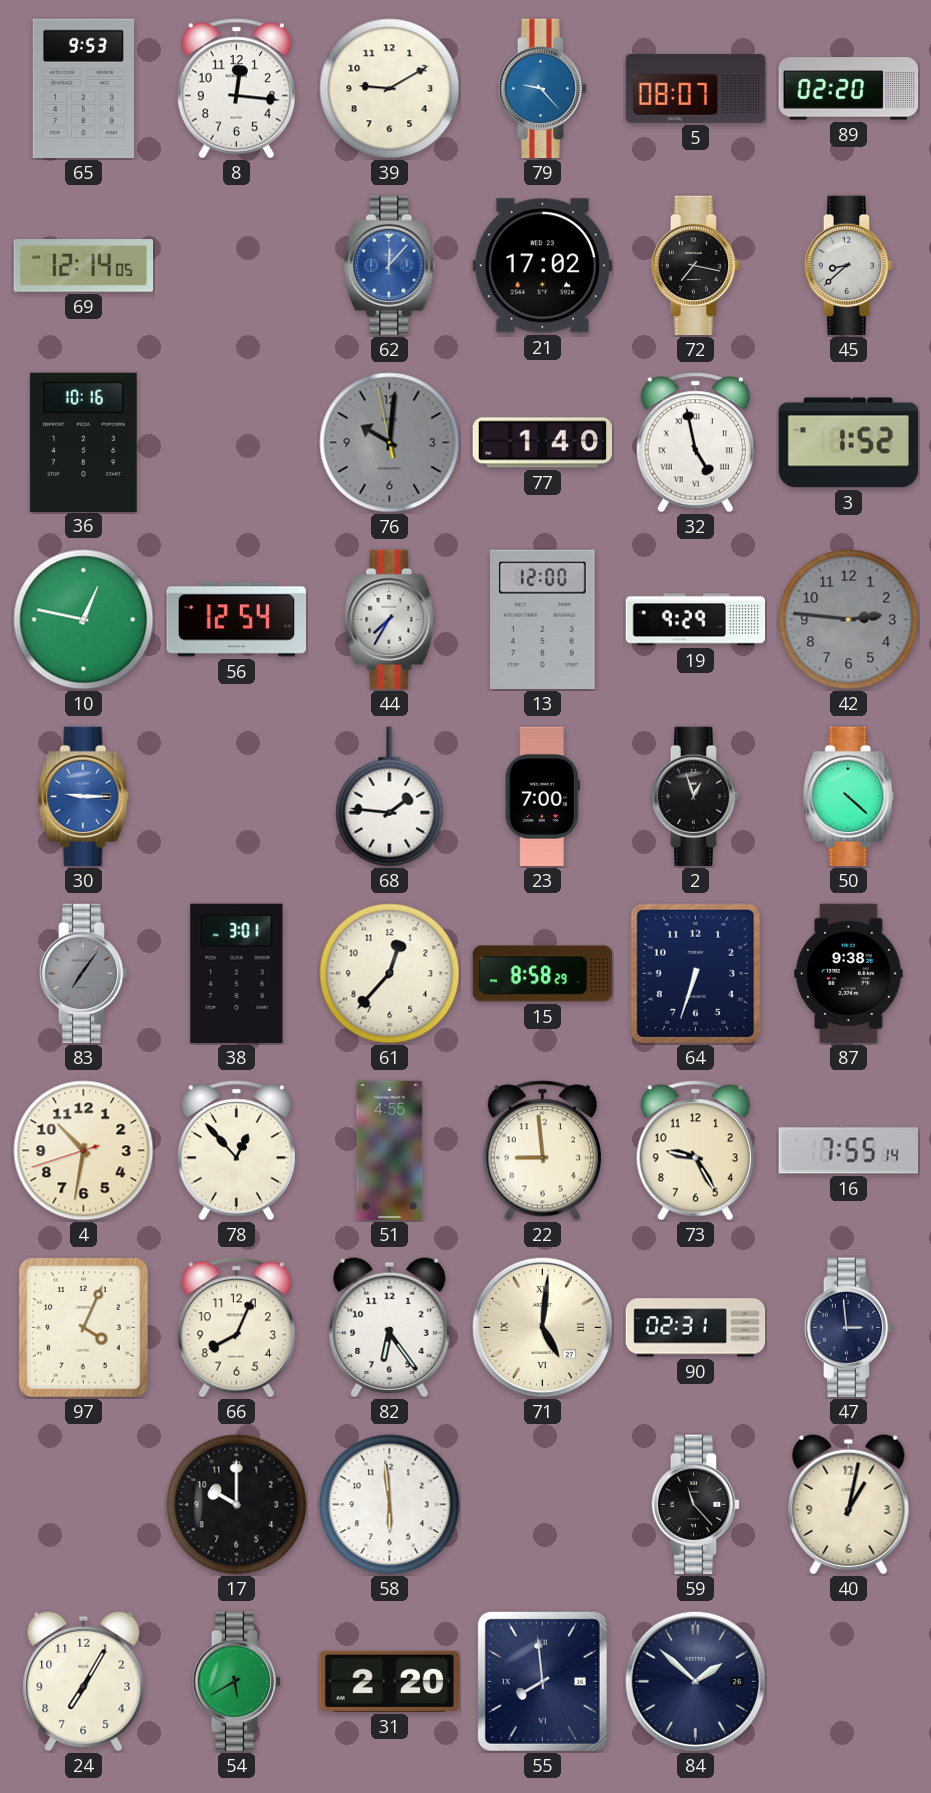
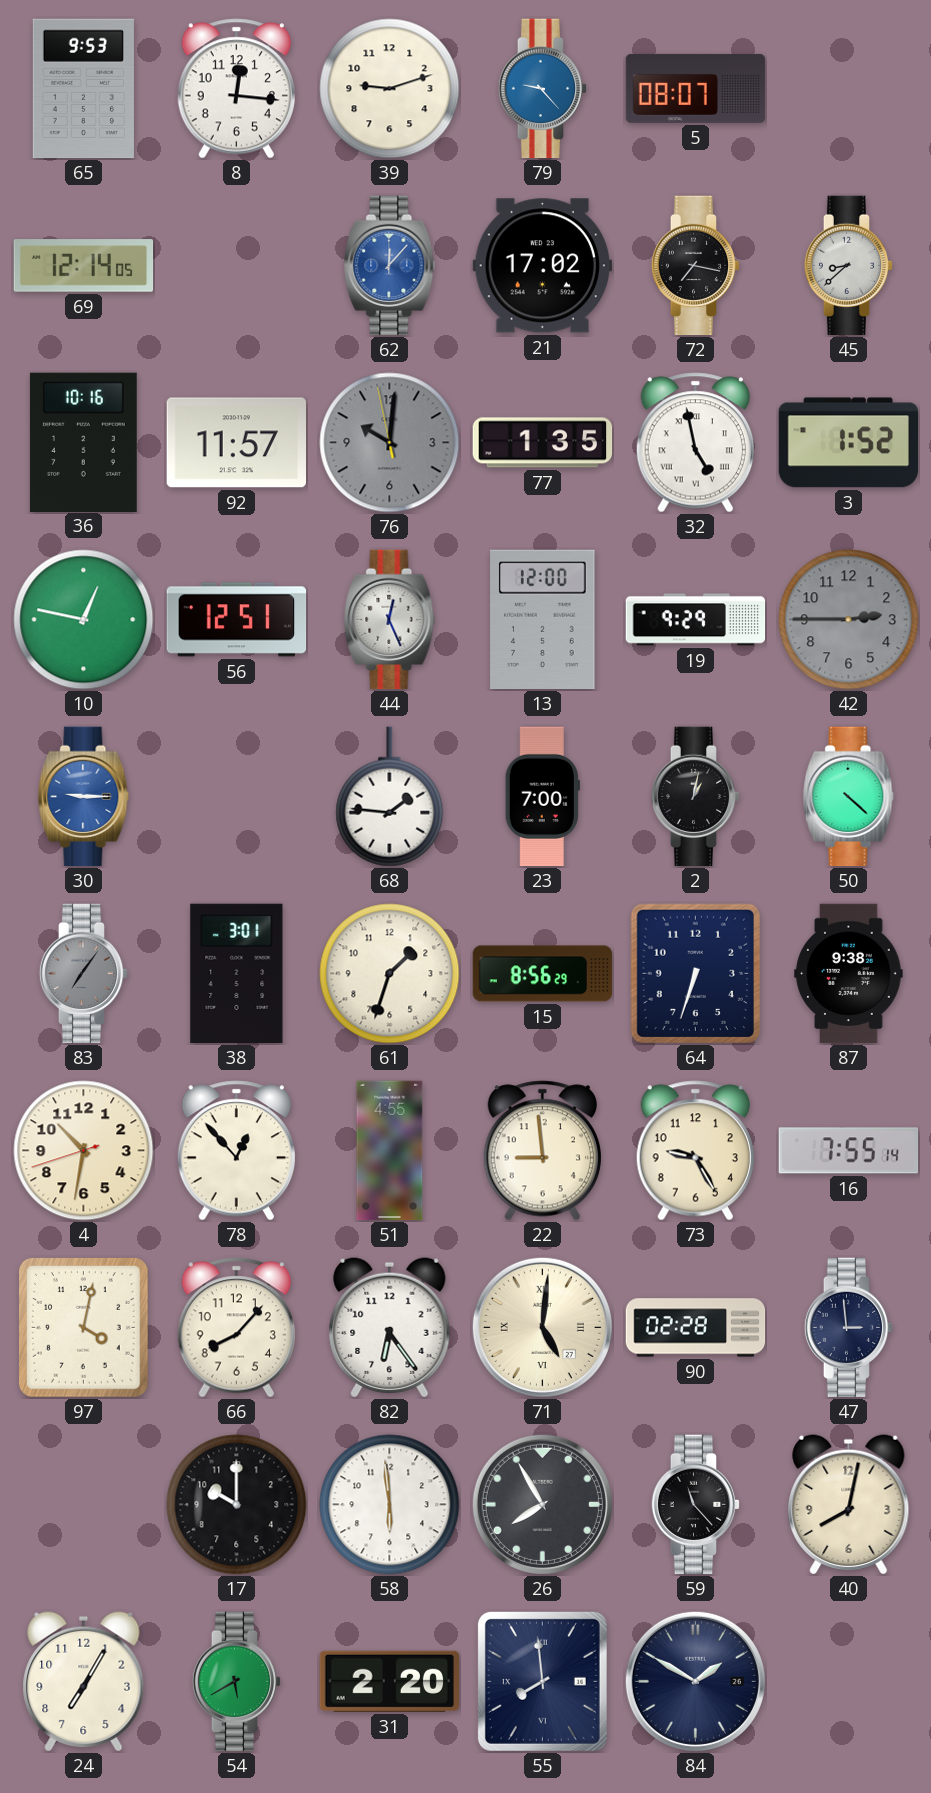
39: 9:10 -> 9:12 (390, 89)
89: 02:20 -> none (849, 89)
92: none -> 11:57 (236, 443)
77: 1:40 -> 1:35 (543, 443)
56: 12:54 -> 12:51 (237, 620)
44: 7:35 -> 12:26 (390, 620)
42: 2:46 -> 2:45 (849, 620)
2: 12:57 -> 1:02 (696, 797)
61: 12:37 -> 1:33 (390, 974)
15: 8:58 -> 8:56 (543, 974)
97: 4:04 -> 4:02 (83, 1327)
66: 8:04 -> 8:07 (236, 1328)
90: 02:31 -> 02:28 (696, 1328)
26: none -> 7:55 (542, 1504)
40: 1:02 -> 8:02 (849, 1504)
84: 1:52 -> 1:50 (695, 1681)
